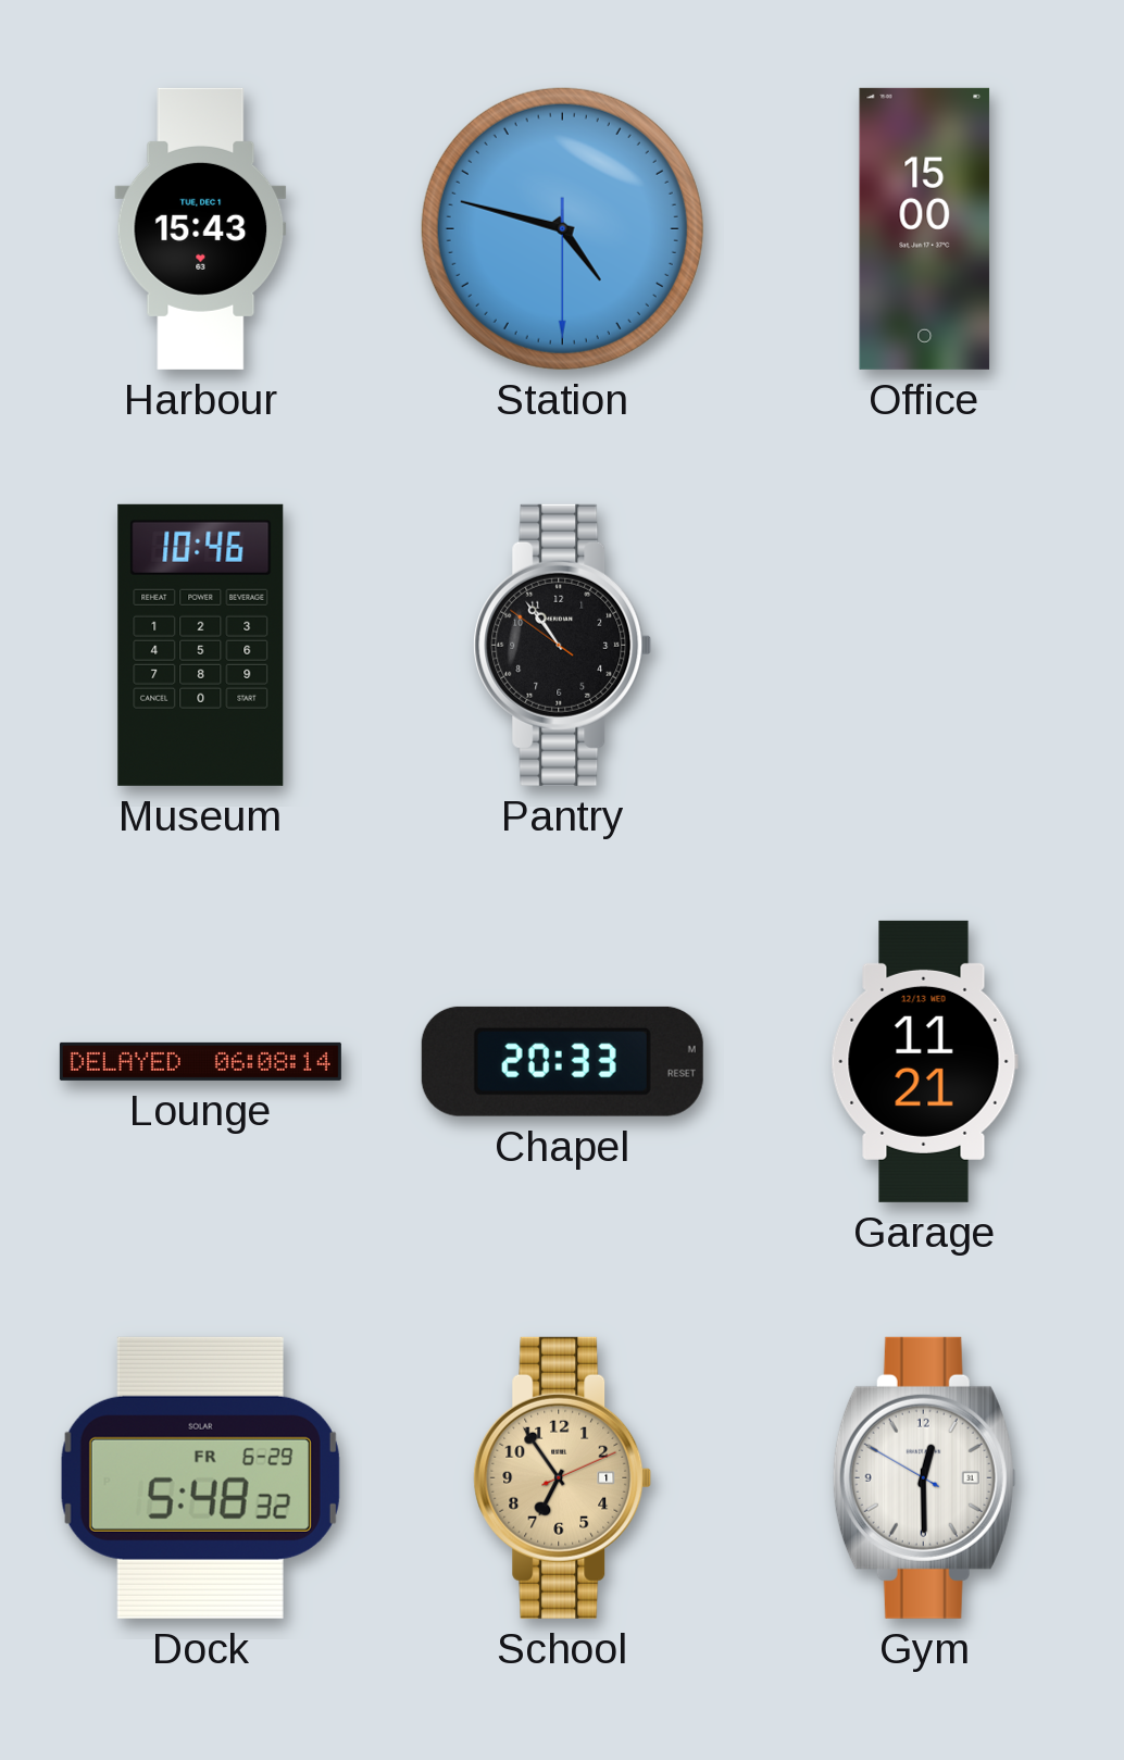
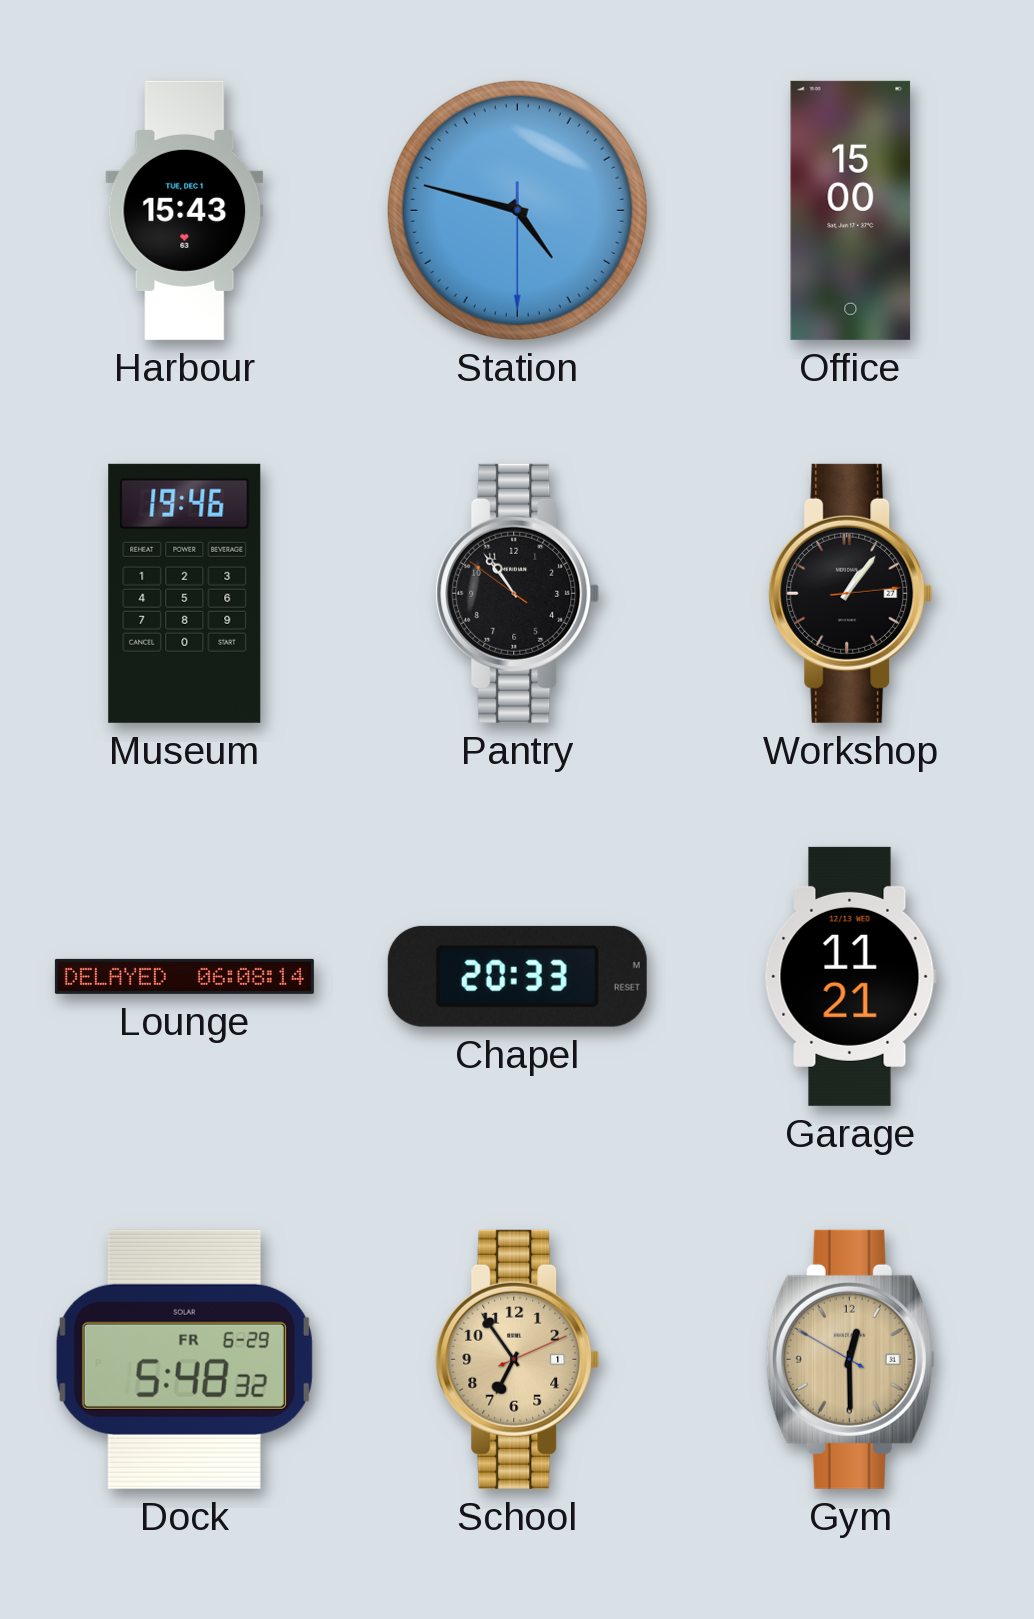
Museum: 10:46 -> 19:46 (185, 593)
Workshop: none -> 1:06 (851, 593)
Gym dial: white -> champagne (850, 1359)
